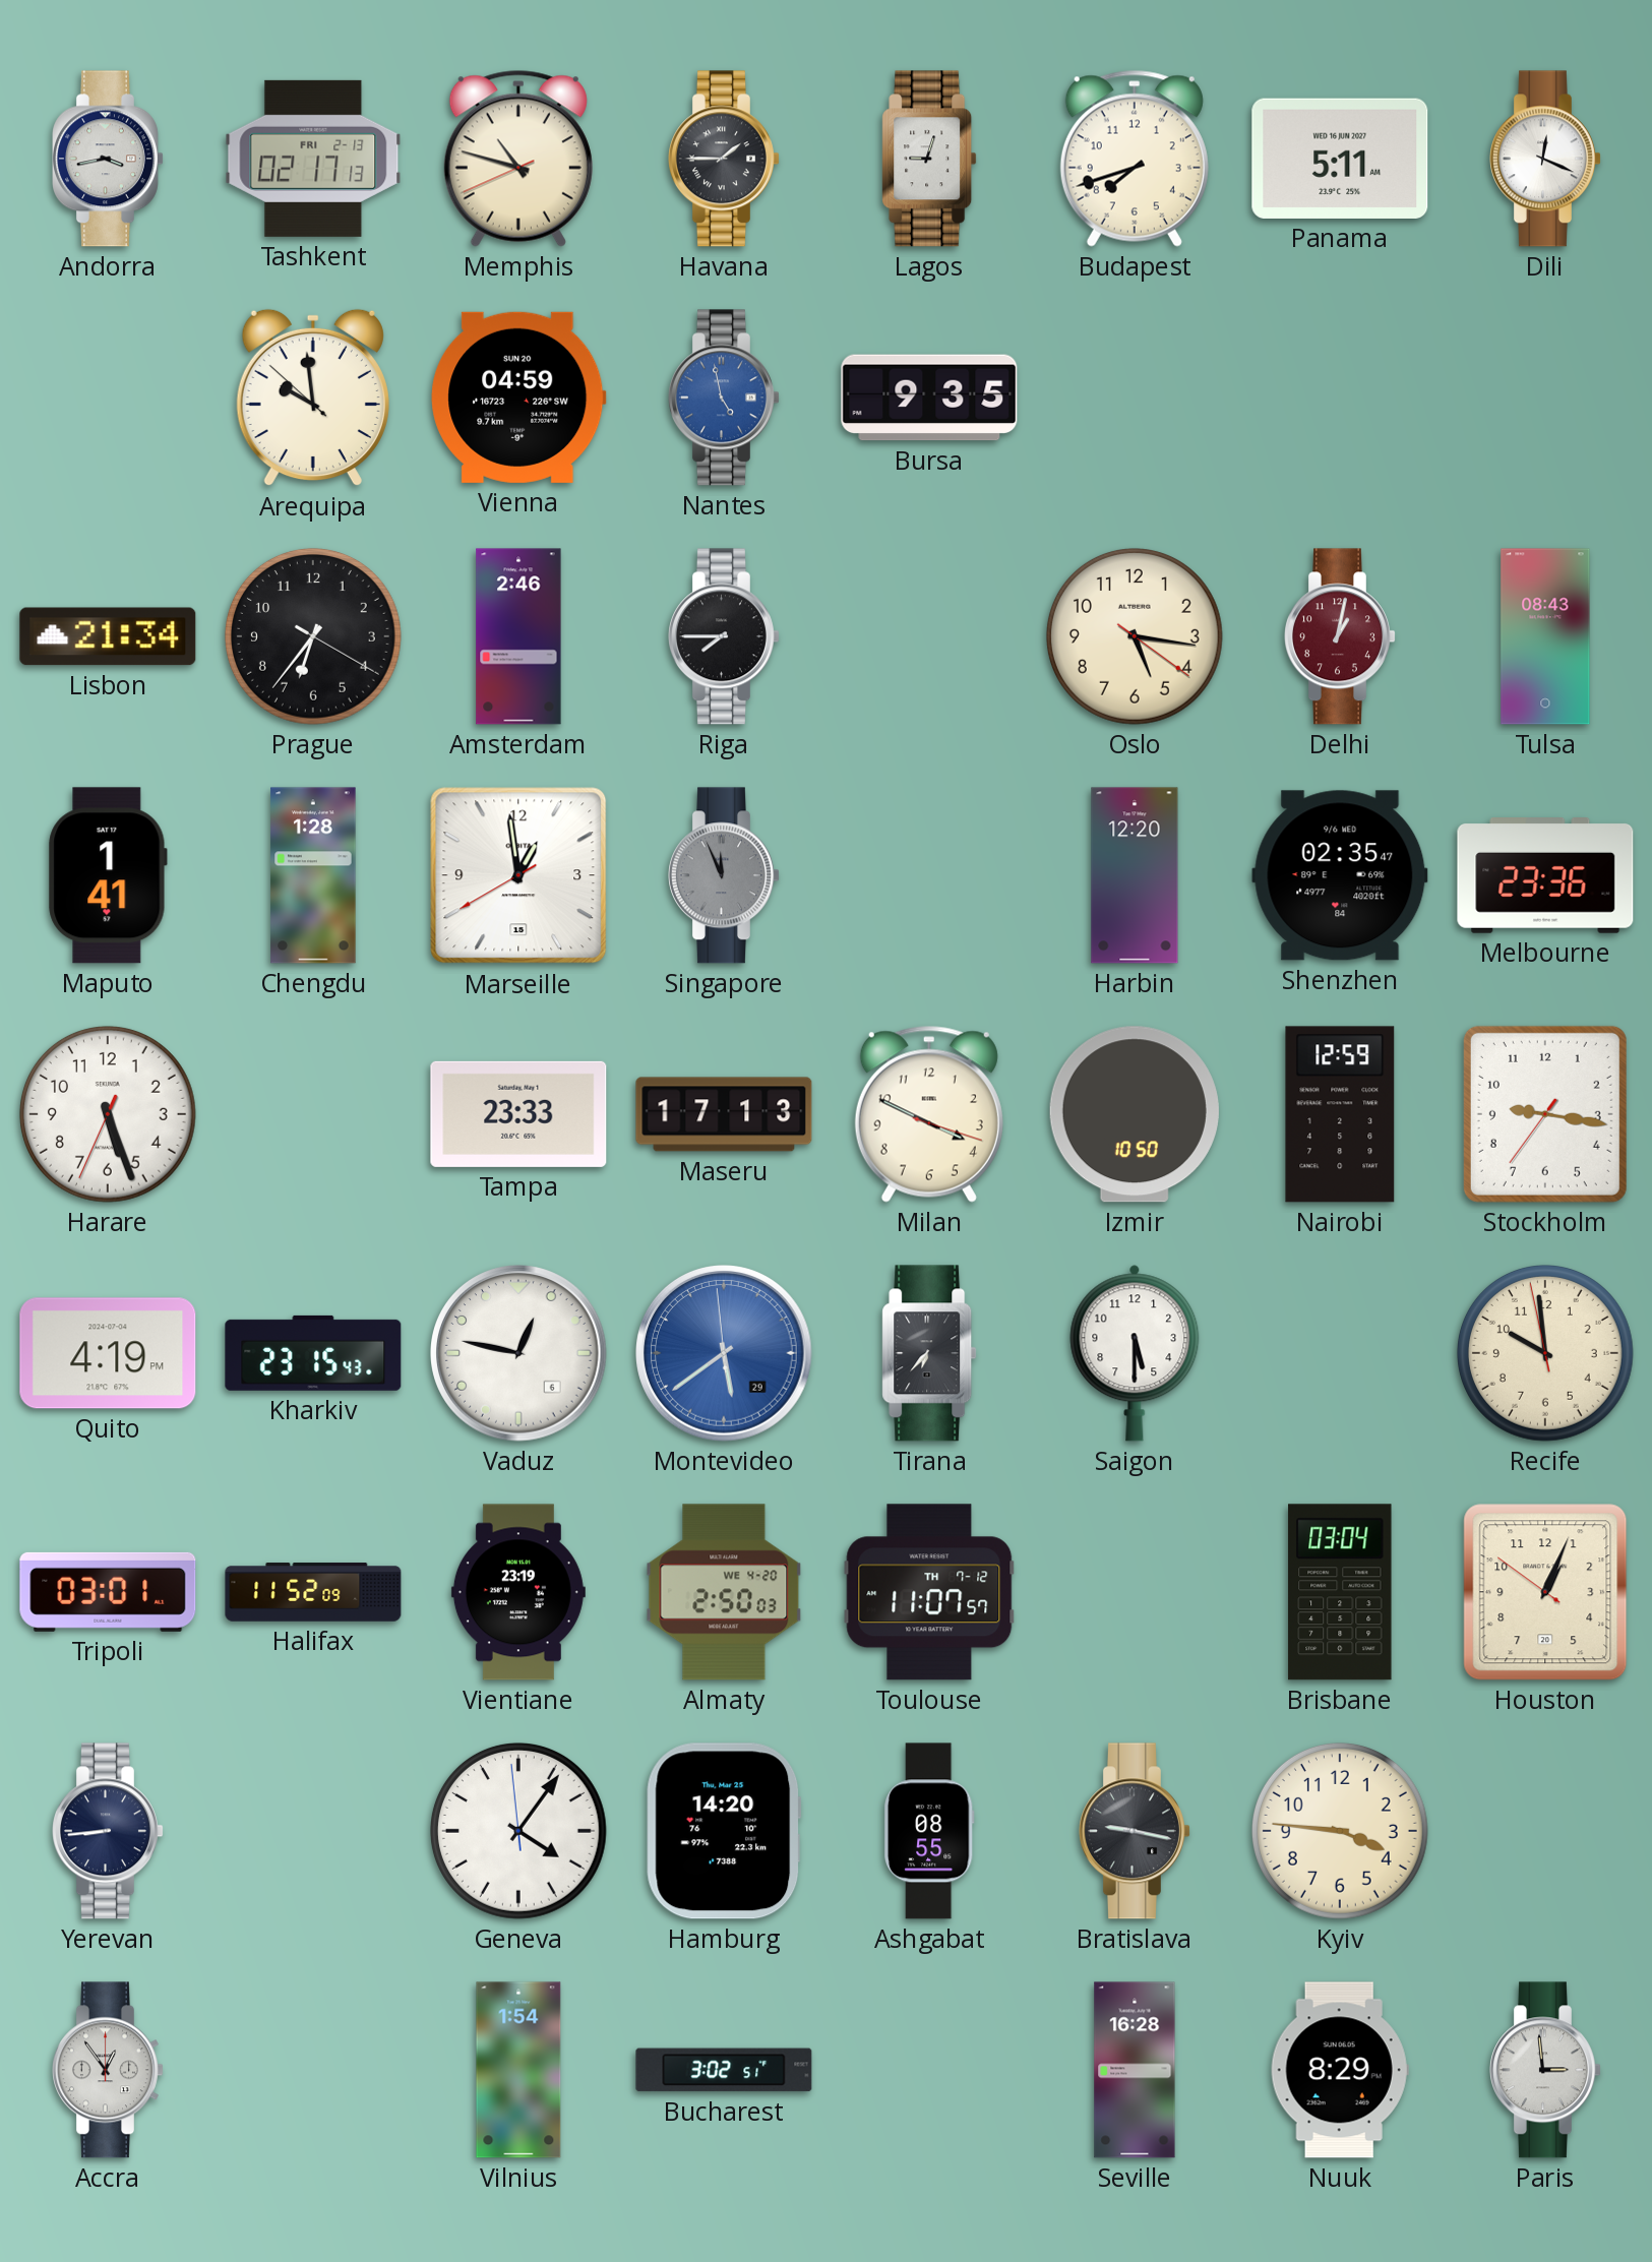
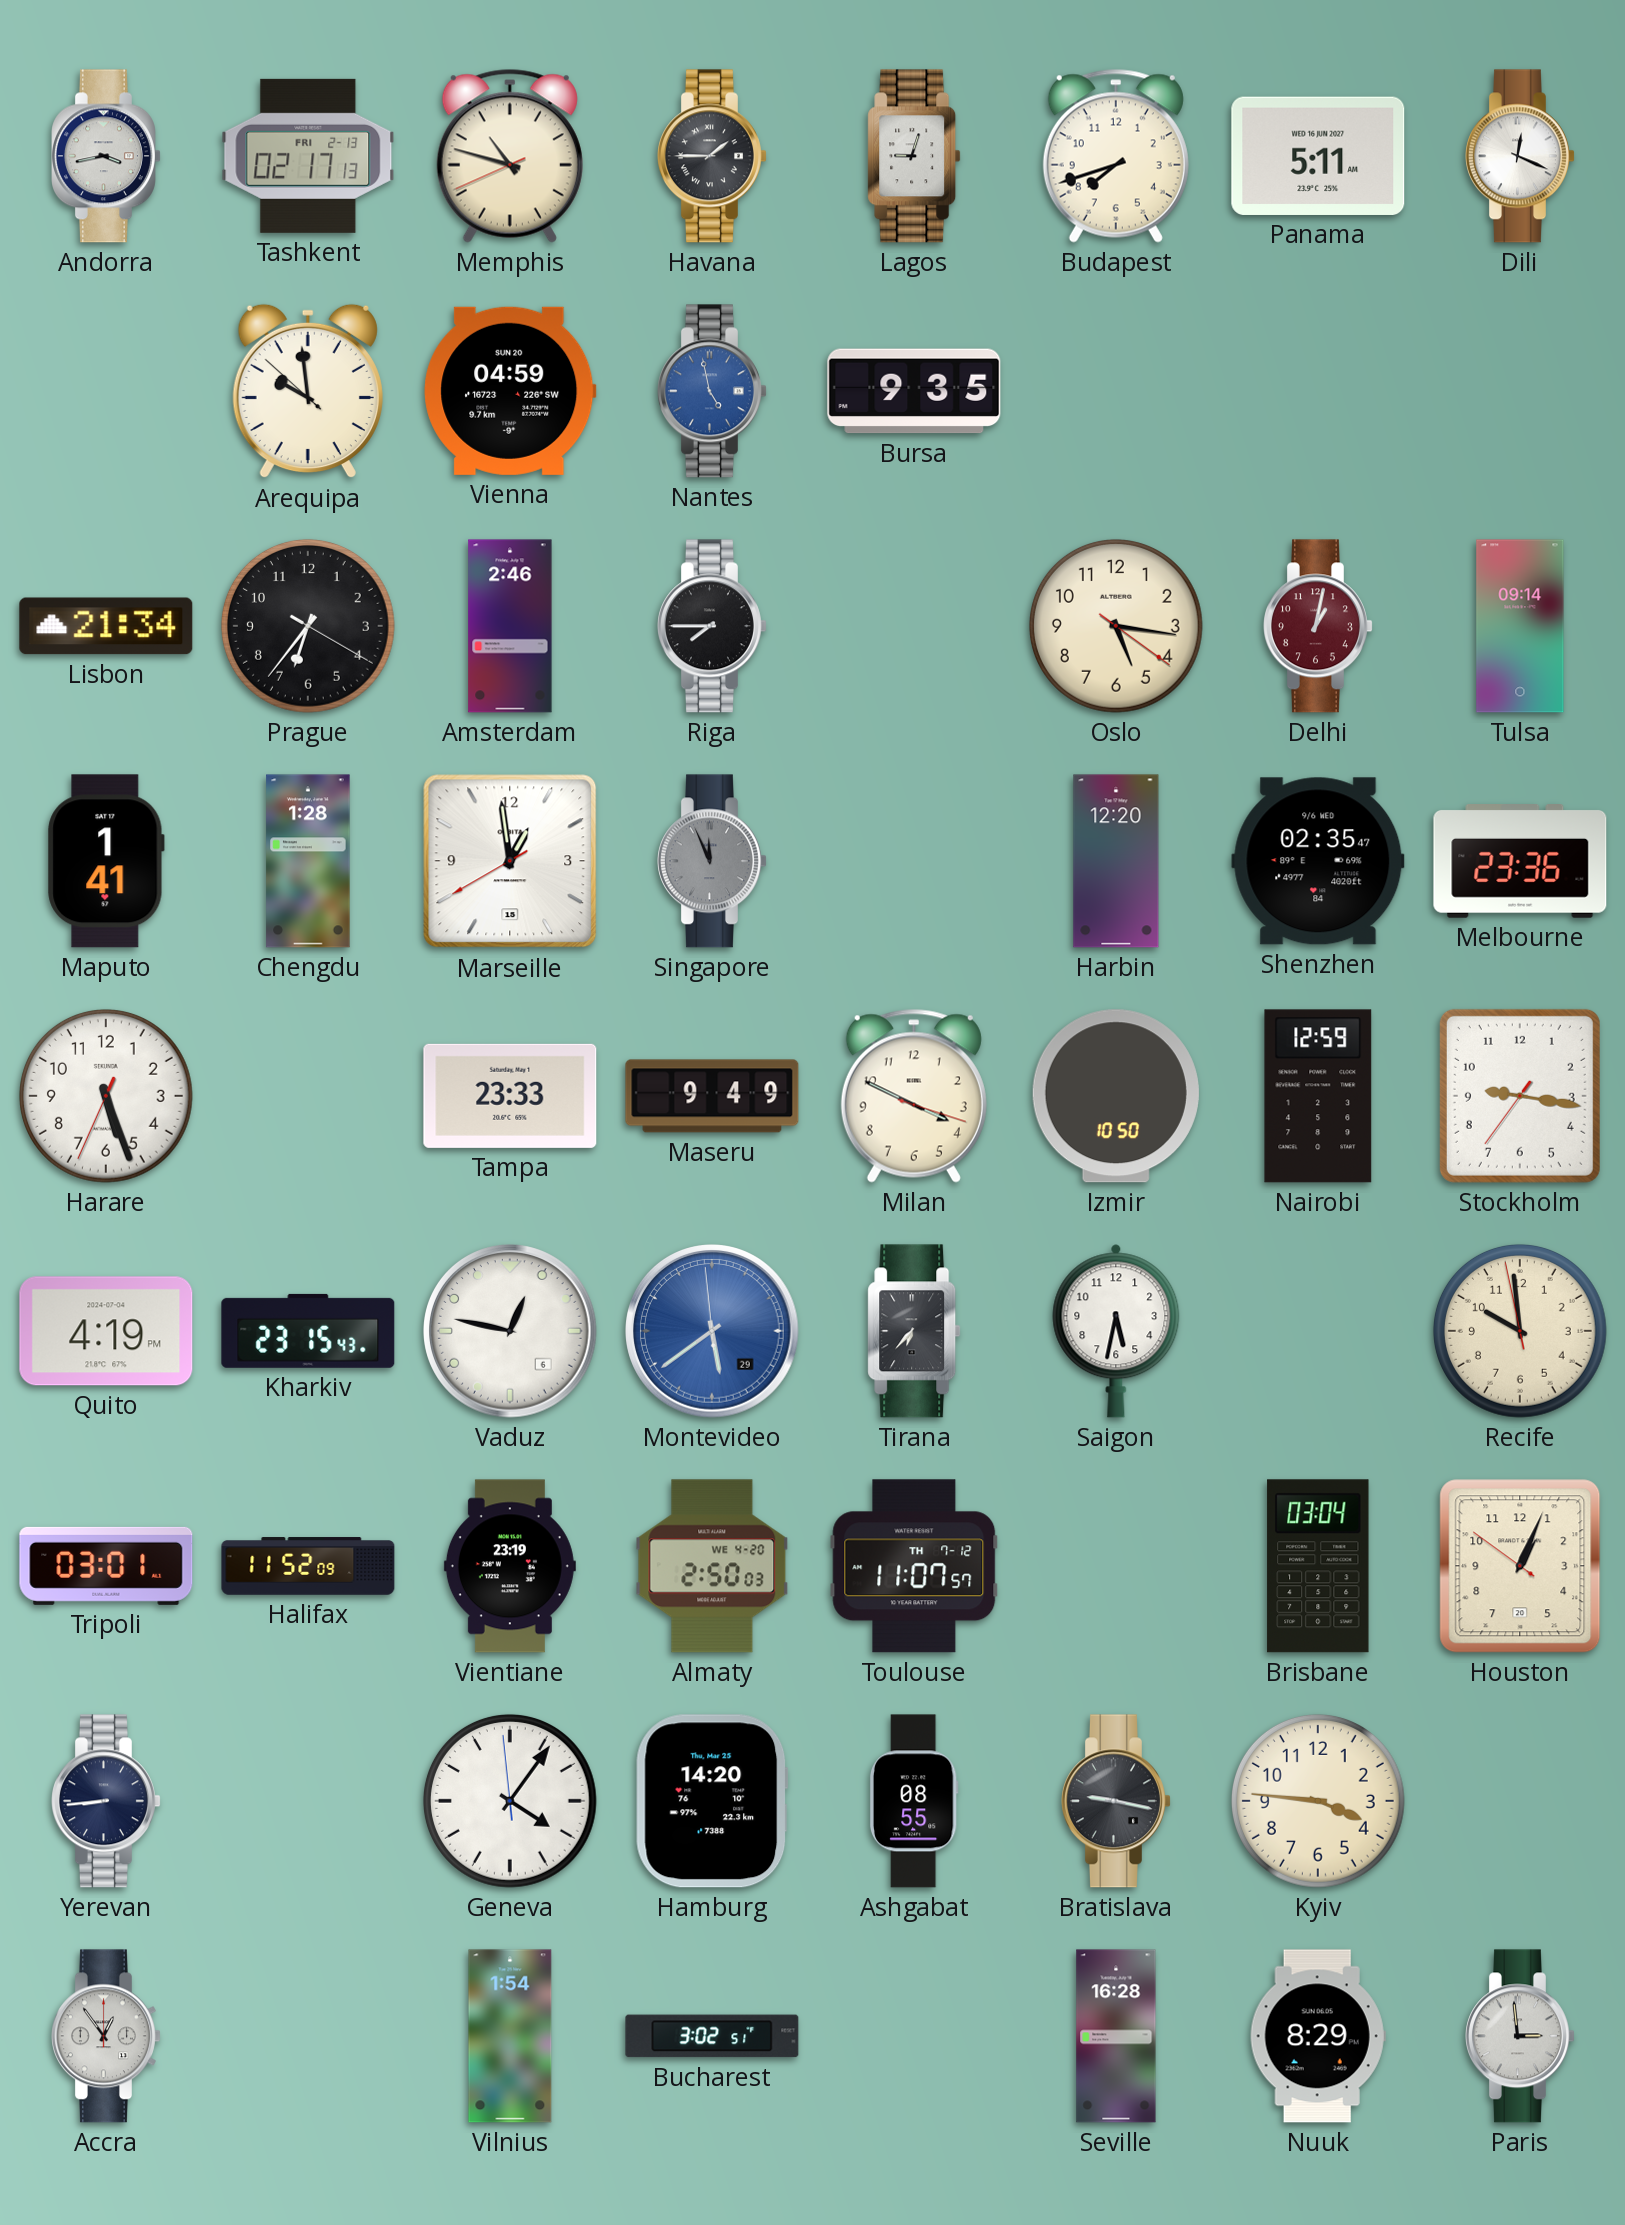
Tulsa: 08:43 -> 09:14 (1520, 626)
Maseru: 17:13 -> 9:49 (712, 1096)
Saigon: 5:30 -> 5:32 (1116, 1331)
